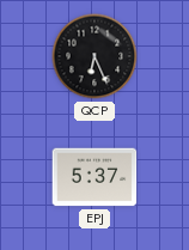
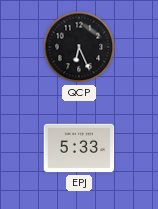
EPJ: 5:37 -> 5:33 (79, 148)
